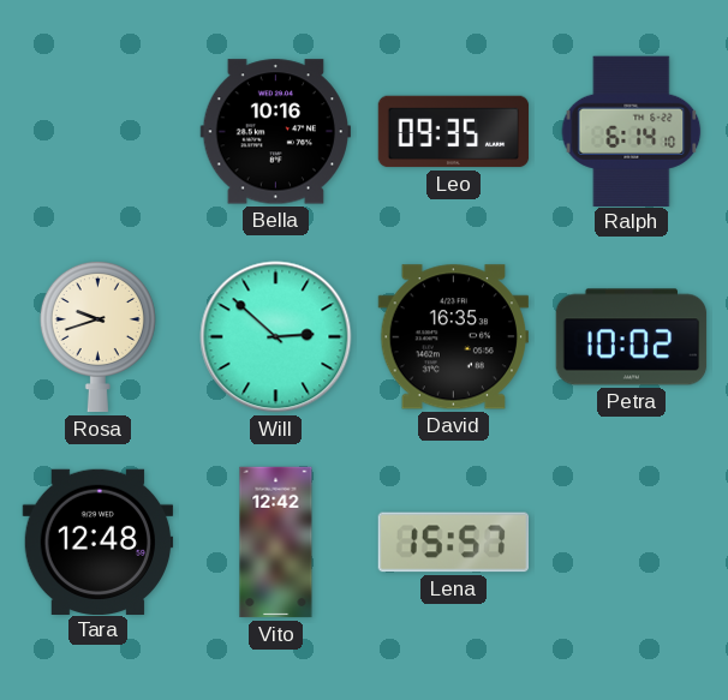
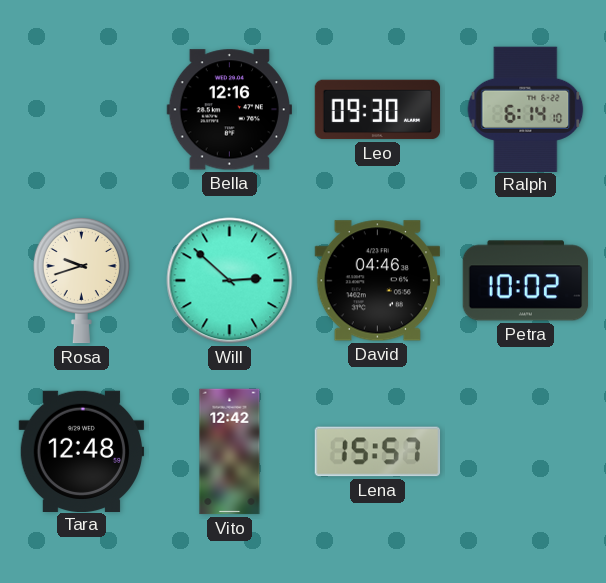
Bella: 10:16 -> 12:16 (229, 110)
Leo: 09:35 -> 09:30 (378, 110)
David: 16:35 -> 04:46 (377, 281)
